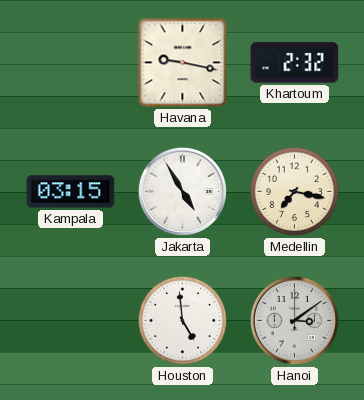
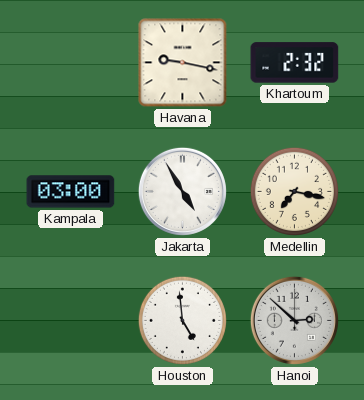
Kampala: 03:15 -> 03:00 (71, 192)
Hanoi: 3:09 -> 2:52 (294, 320)
